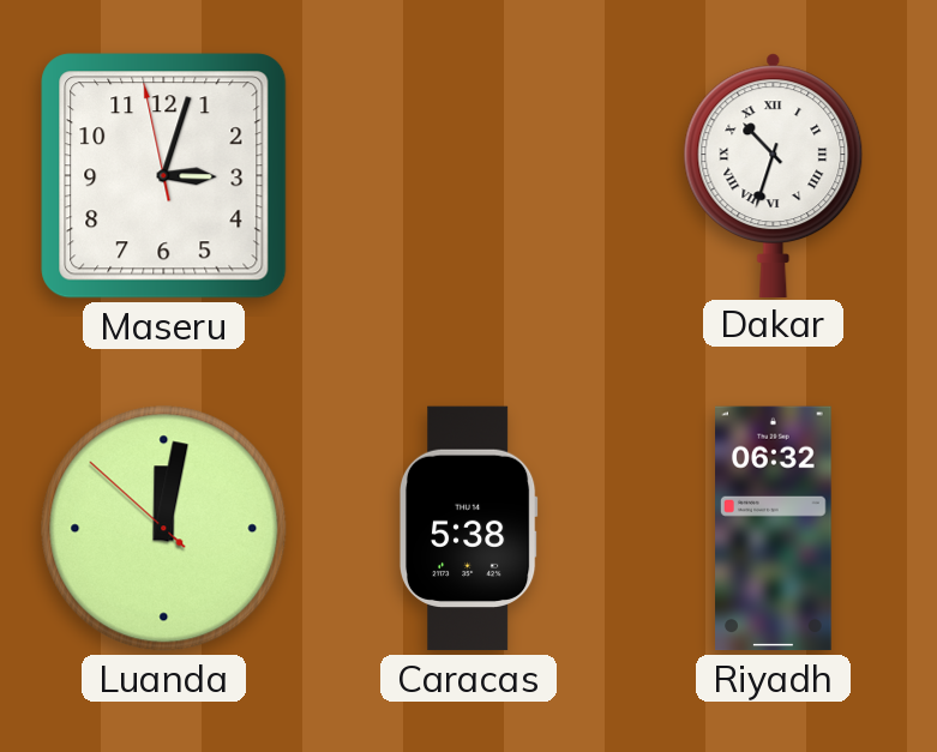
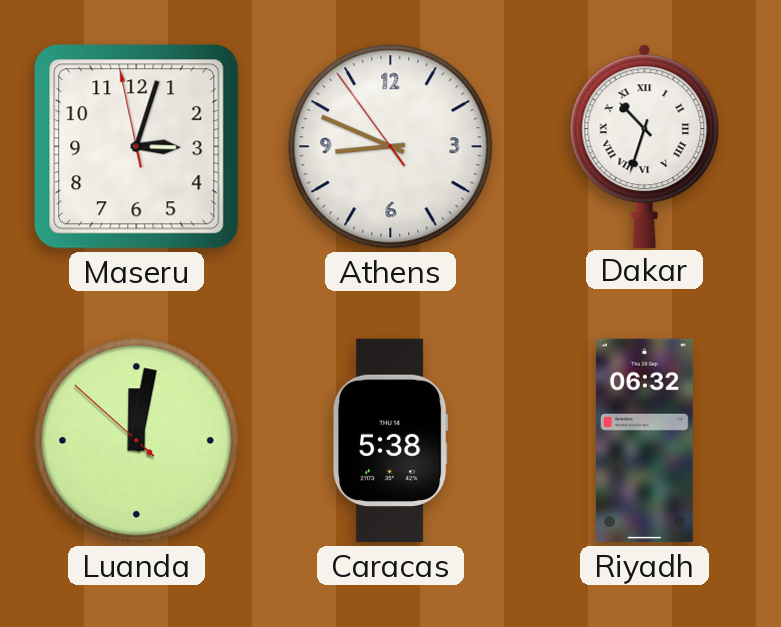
Athens: none -> 8:48 (391, 147)
